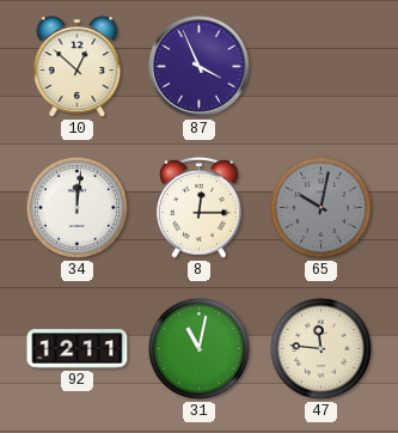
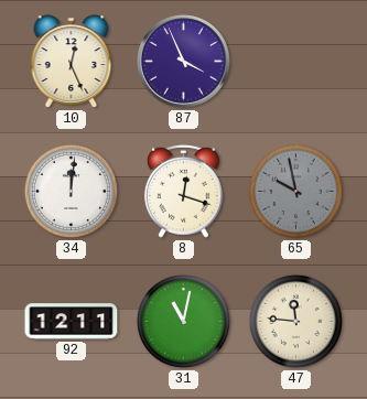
10: 12:52 -> 12:26 (72, 62)
8: 12:15 -> 12:18 (184, 191)
65: 10:02 -> 9:58 (295, 191)
